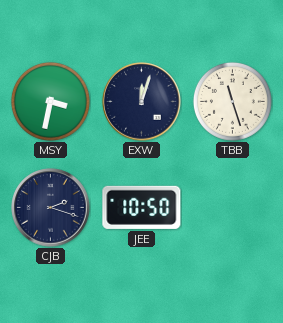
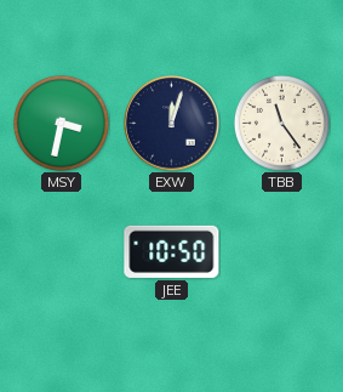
TBB: 11:27 -> 11:24 (281, 123)
CJB: 2:18 -> none (51, 208)
